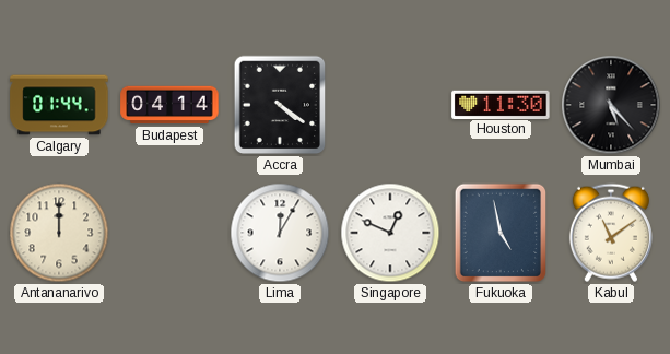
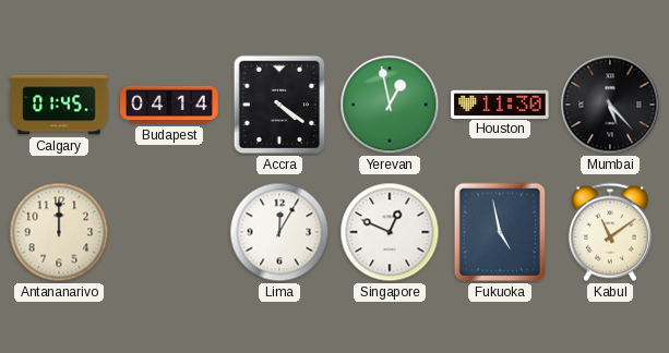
Calgary: 01:44 -> 01:45 (59, 105)
Yerevan: none -> 12:58 (390, 105)
